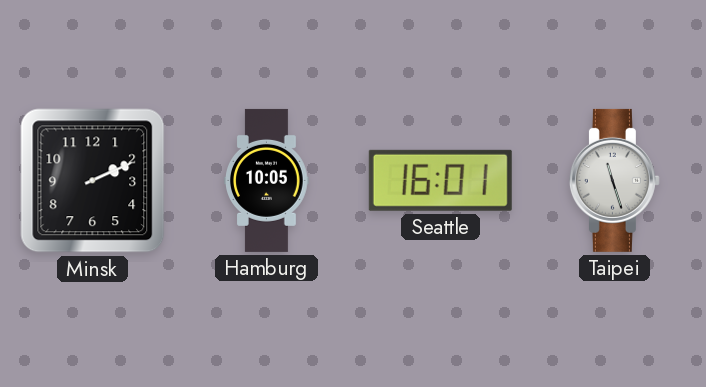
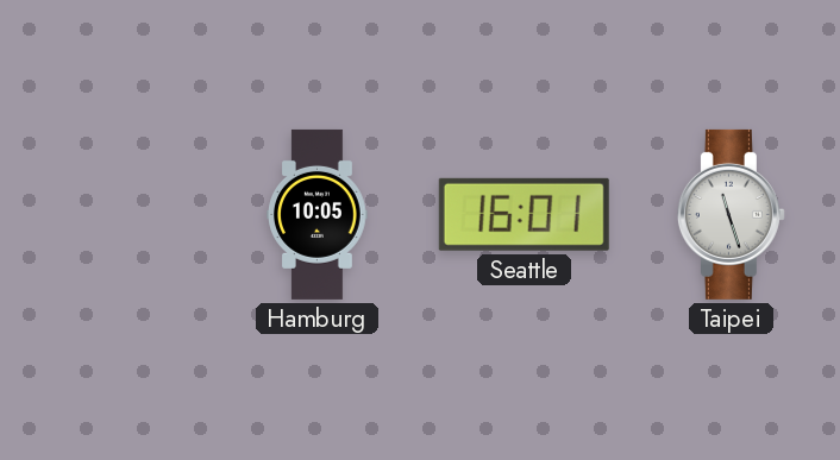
Minsk: 2:11 -> none (93, 181)
